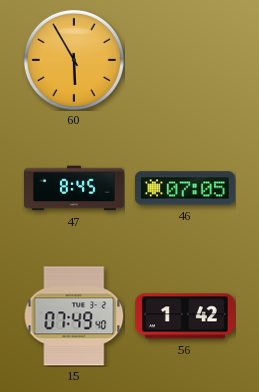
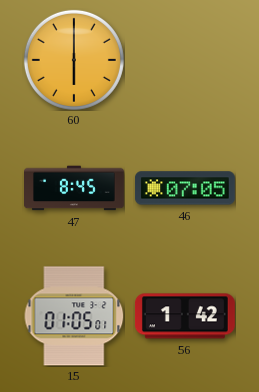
60: 5:55 -> 6:00 (74, 60)
15: 07:49 -> 01:05 (74, 316)
